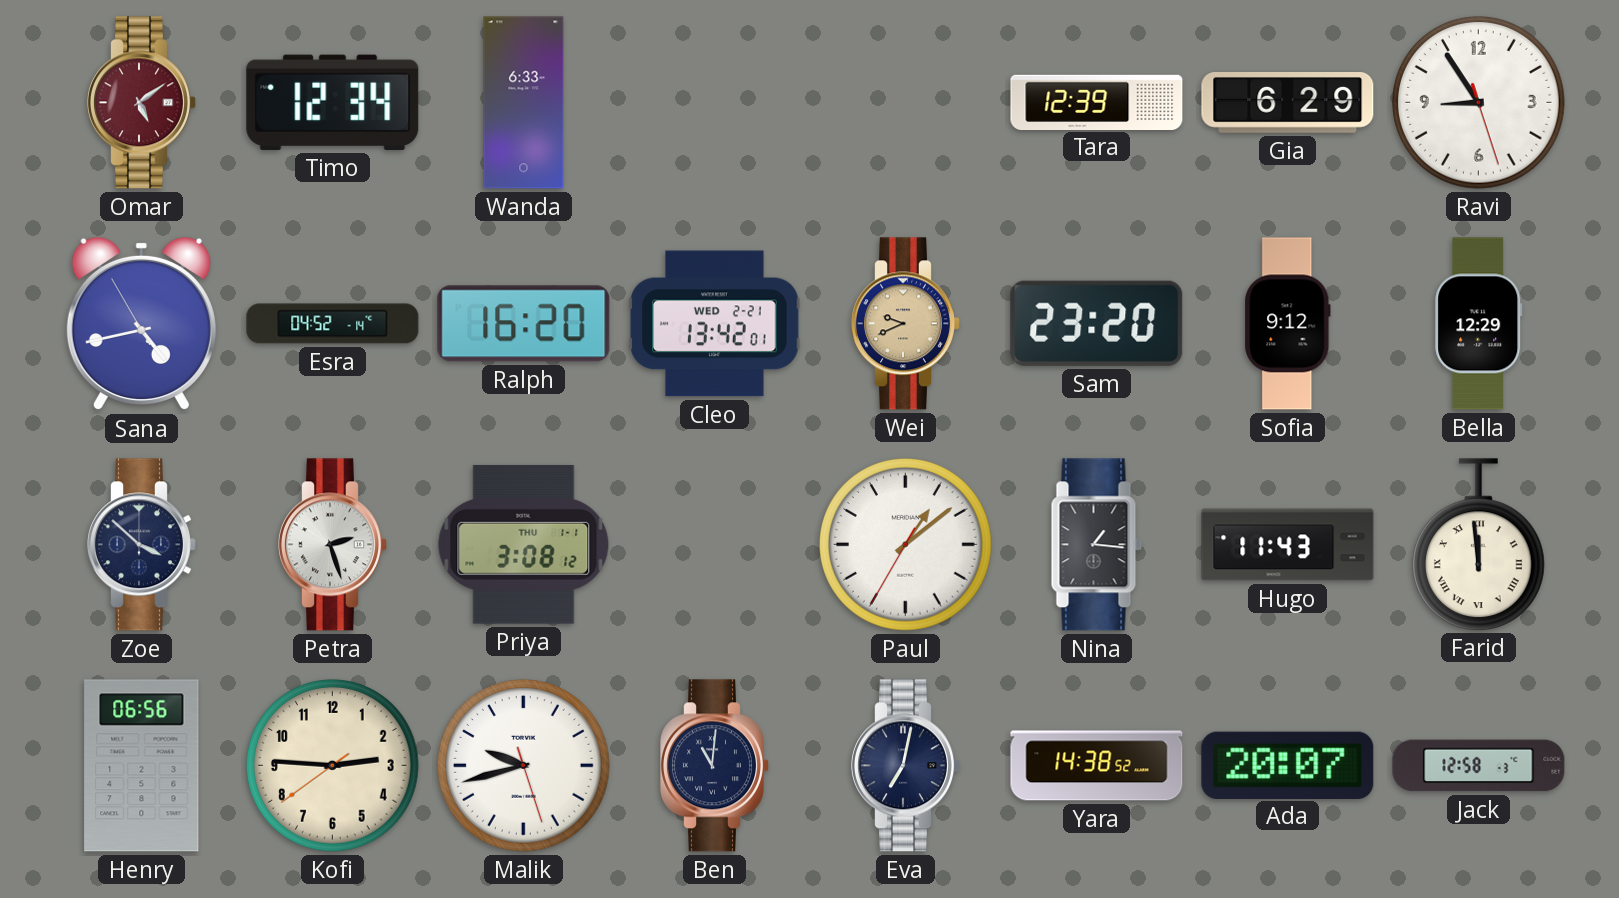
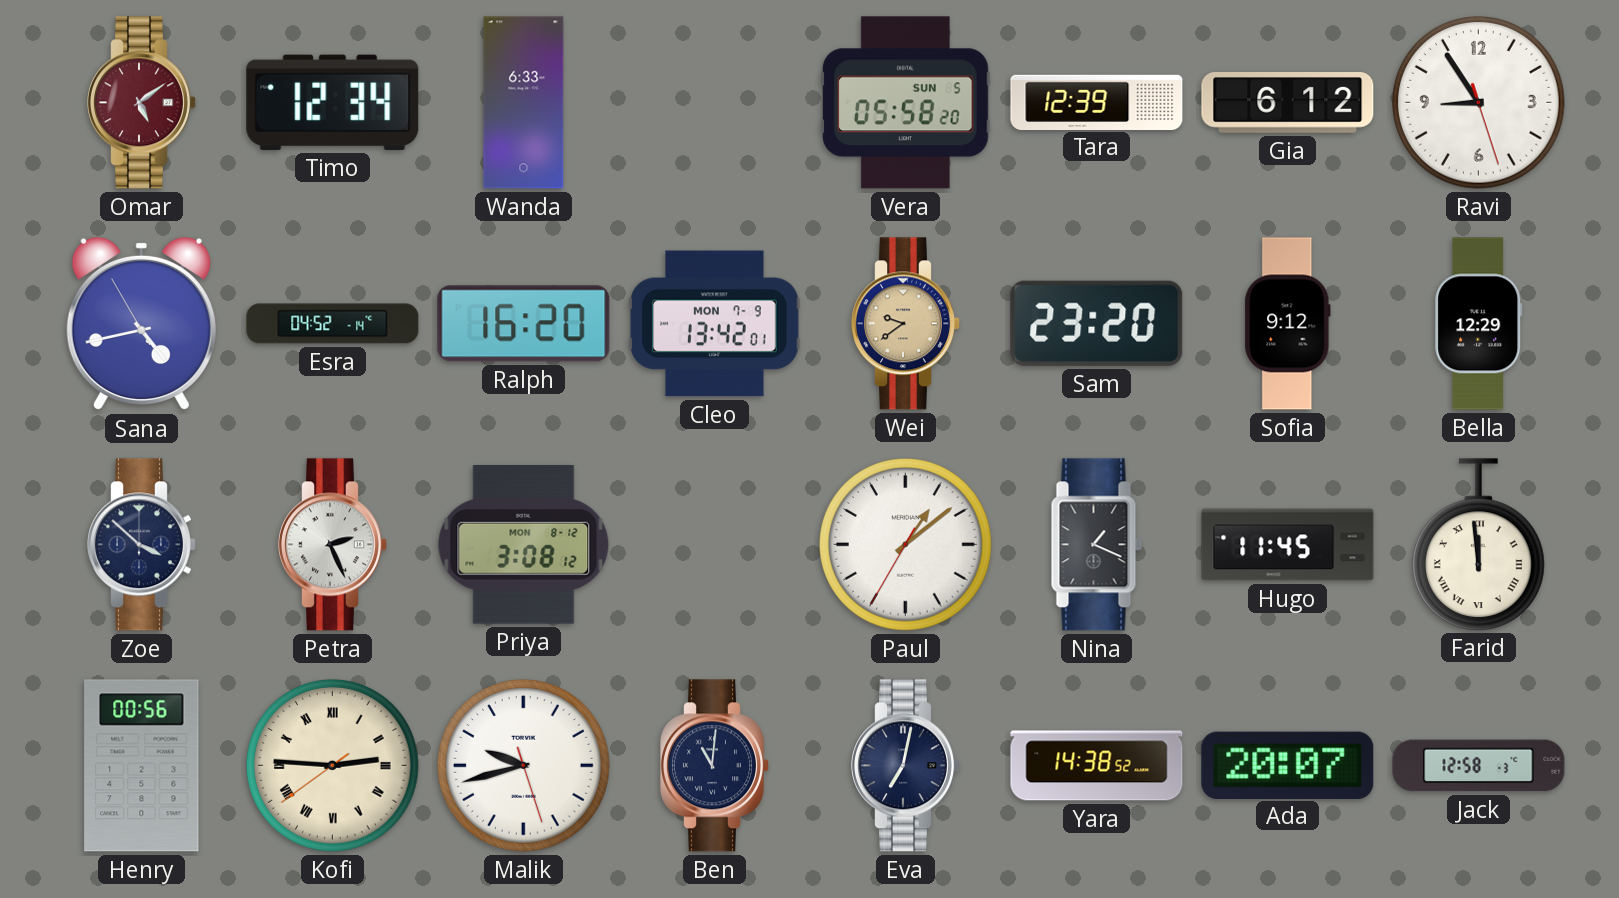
Vera: none -> 05:58 (906, 103)
Gia: 6:29 -> 6:12 (1288, 103)
Cleo date: WED 2-21 -> MON 7-9 (715, 324)
Wei: 9:41 -> 9:39 (906, 324)
Petra: 2:27 -> 2:26 (333, 545)
Priya date: THU 1-1 -> MON 8-12 (524, 544)
Nina: 1:16 -> 1:19 (1097, 545)
Hugo: 11:43 -> 11:45 (1288, 545)
Henry: 06:56 -> 00:56 (142, 766)
Kofi numerals: Arabic -> Roman (333, 766)
